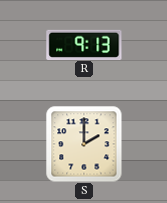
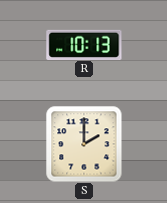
R: 9:13 -> 10:13 (84, 44)
